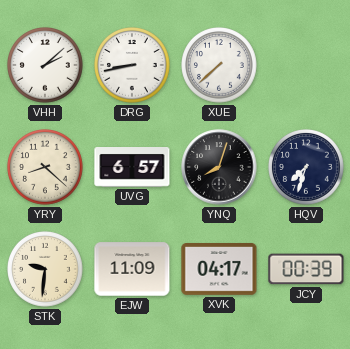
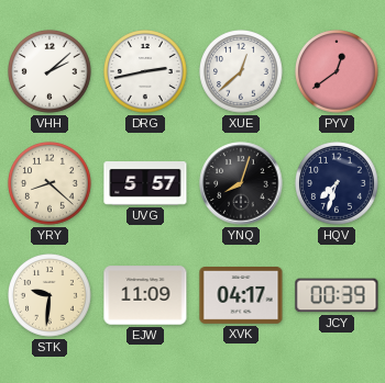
DRG: 8:43 -> 2:43 (146, 72)
XUE: 7:38 -> 12:38 (242, 72)
PYV: none -> 12:39 (338, 72)
UVG: 6:57 -> 5:57 (145, 184)
